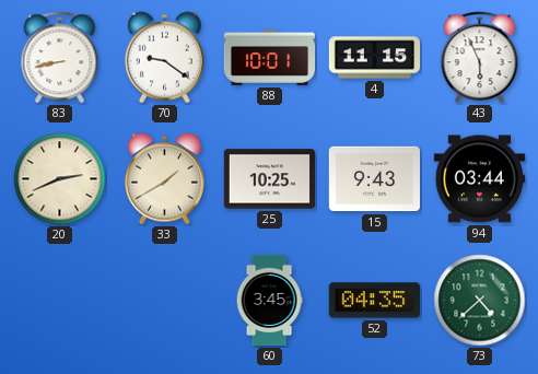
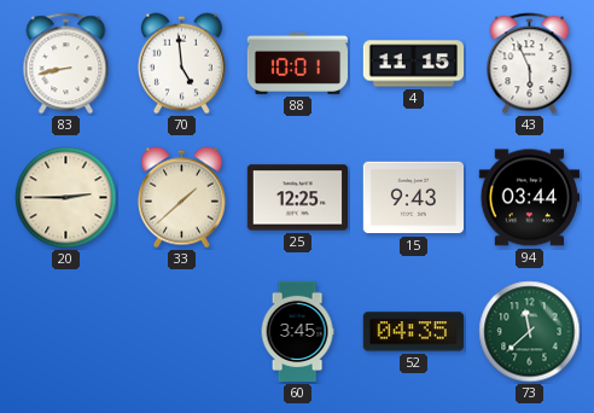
70: 9:21 -> 4:59 (181, 64)
20: 2:41 -> 2:45 (66, 198)
33: 1:40 -> 1:38 (181, 198)
25: 10:25 -> 12:25 (297, 198)
73: 4:38 -> 11:38 (530, 332)
